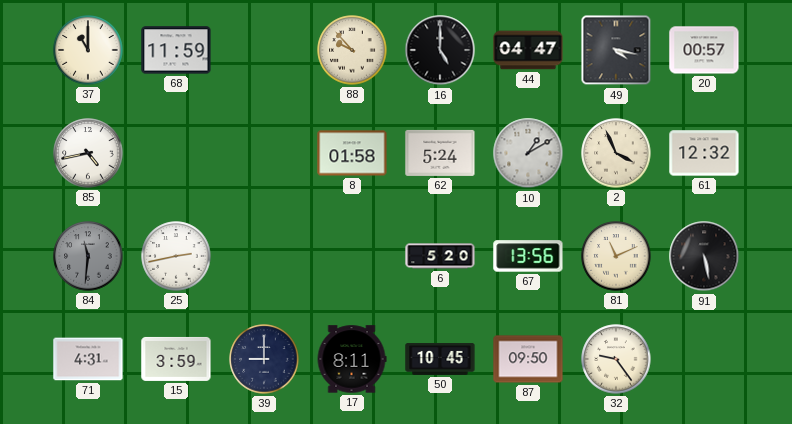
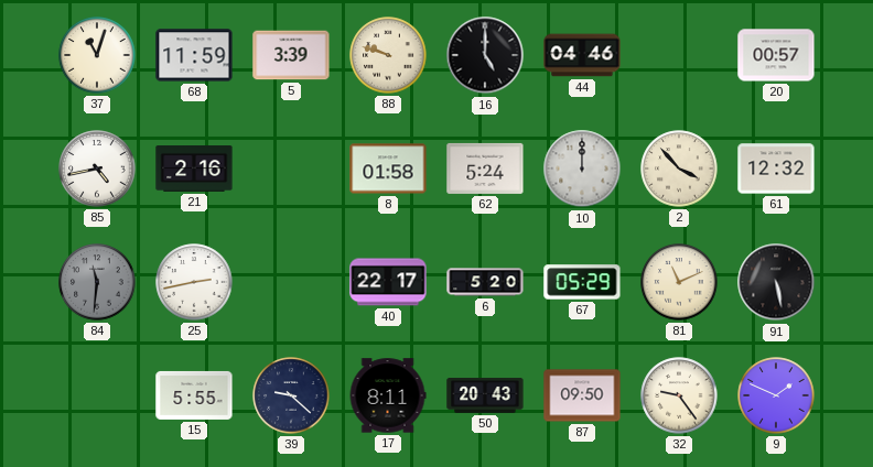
37: 11:00 -> 11:03 (97, 55)
5: none -> 3:39 (291, 55)
88: 9:53 -> 9:48 (388, 55)
44: 04:47 -> 04:46 (582, 55)
49: 4:17 -> none (616, 50)
21: none -> 2:16 (194, 170)
10: 1:10 -> 12:00 (582, 169)
2: 3:56 -> 3:53 (679, 169)
40: none -> 22:17 (388, 282)
67: 13:56 -> 05:29 (582, 282)
71: 4:31 -> none (88, 359)
15: 3:59 -> 5:55 (194, 395)
39: 9:00 -> 9:22 (291, 395)
50: 10:45 -> 20:43 (485, 397)
9: none -> 1:49 (776, 395)
